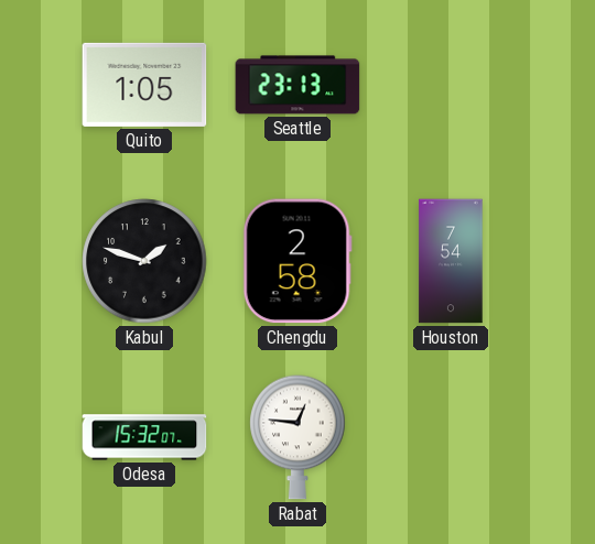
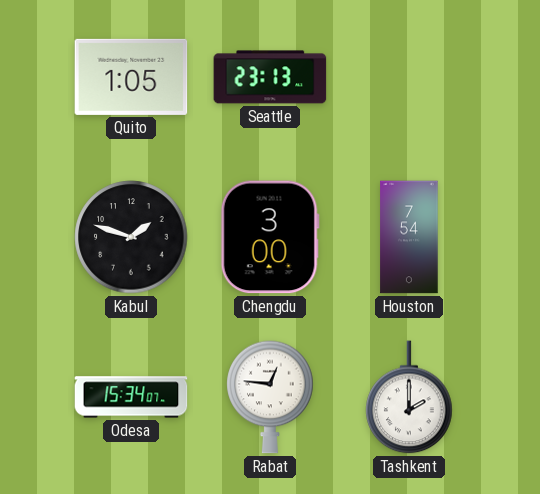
Chengdu: 2:58 -> 3:00 (270, 237)
Odesa: 15:32 -> 15:34 (131, 397)
Tashkent: none -> 2:00 (409, 397)
